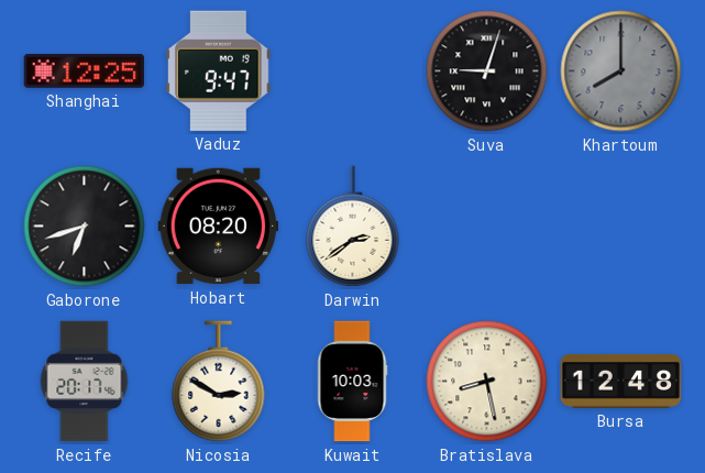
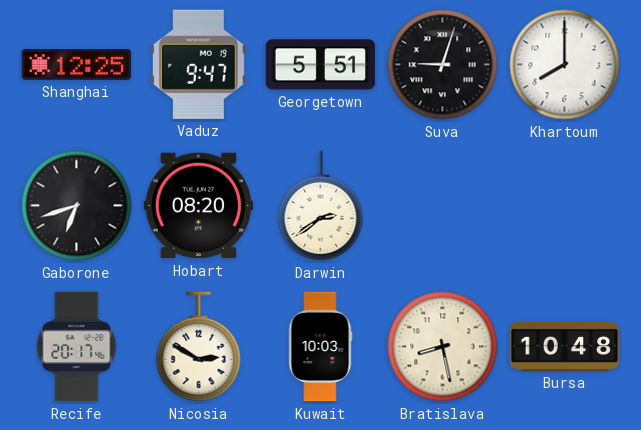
Georgetown: none -> 5:51 (321, 65)
Khartoum dial: grey -> white (565, 65)
Bursa: 12:48 -> 10:48 (565, 346)
